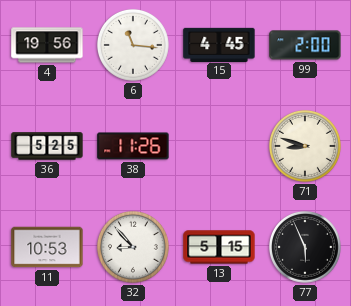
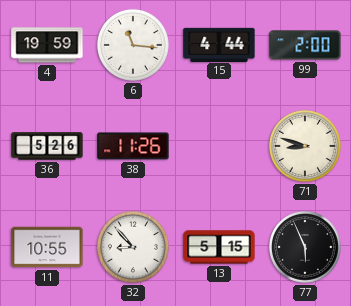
4: 19:56 -> 19:59 (47, 45)
15: 4:45 -> 4:44 (219, 44)
36: 5:25 -> 5:26 (47, 146)
11: 10:53 -> 10:55 (47, 247)
